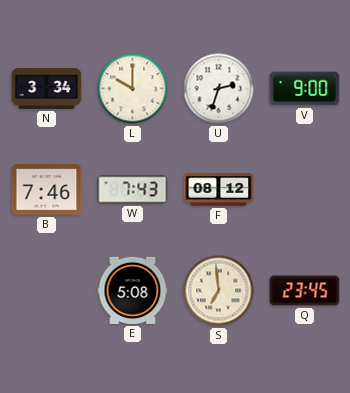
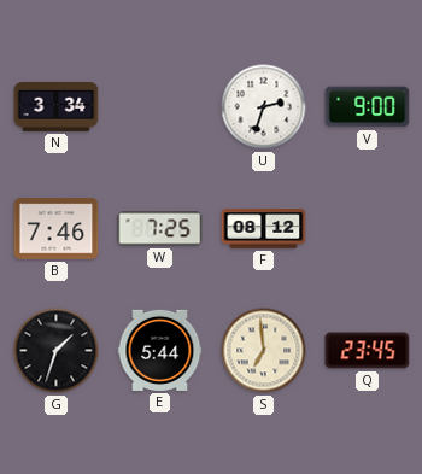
L: 10:00 -> none (133, 89)
W: 7:43 -> 7:25 (160, 229)
G: none -> 1:33 (57, 351)
E: 5:08 -> 5:44 (160, 350)
